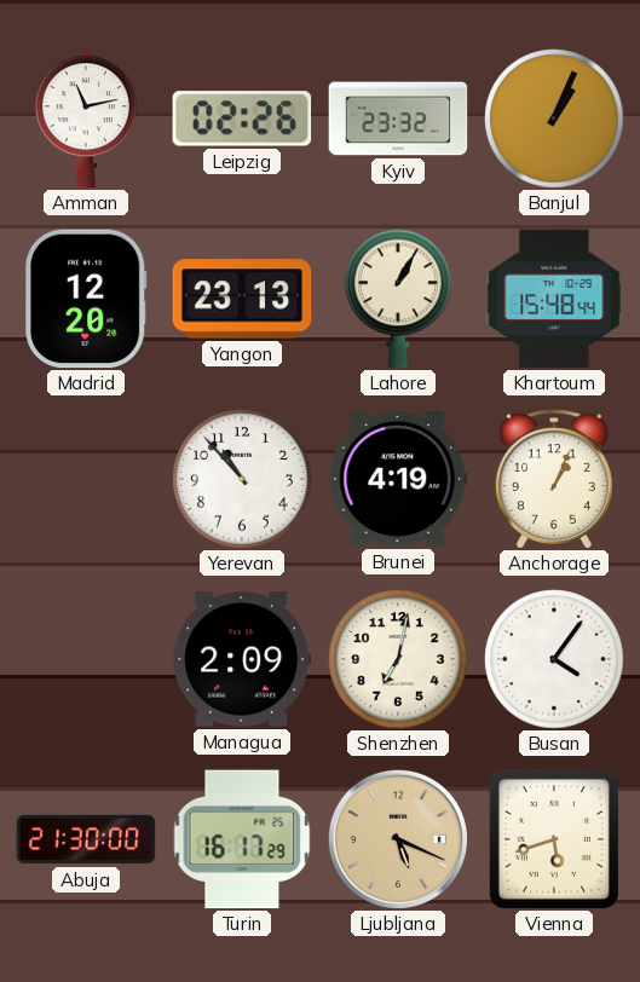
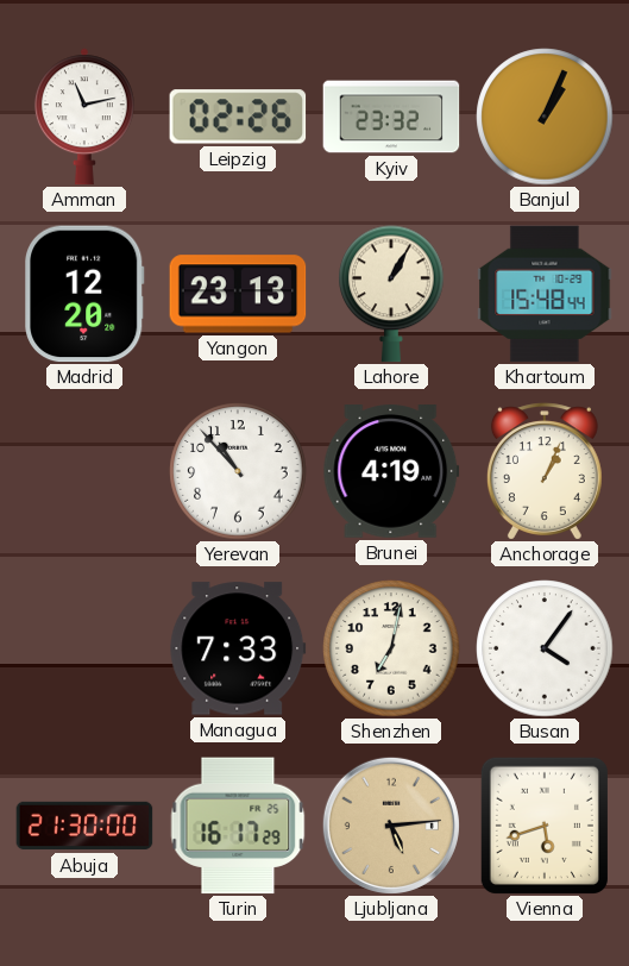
Managua: 2:09 -> 7:33 (238, 648)
Ljubljana: 5:19 -> 5:14 (391, 826)
